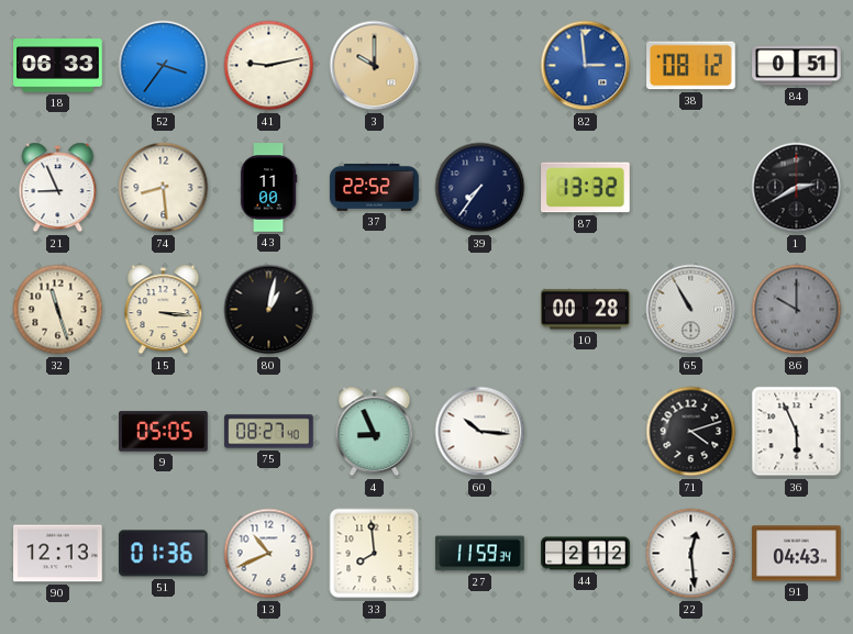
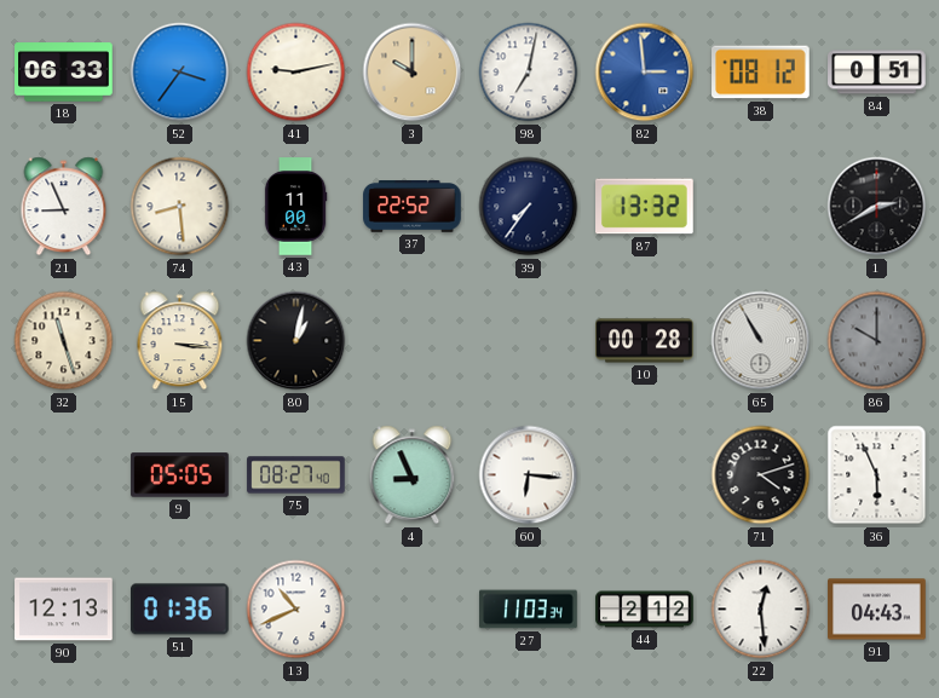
98: none -> 7:02 (529, 73)
60: 10:16 -> 6:16 (529, 475)
33: 7:59 -> none (375, 554)
27: 11:59 -> 11:03 (529, 610)
